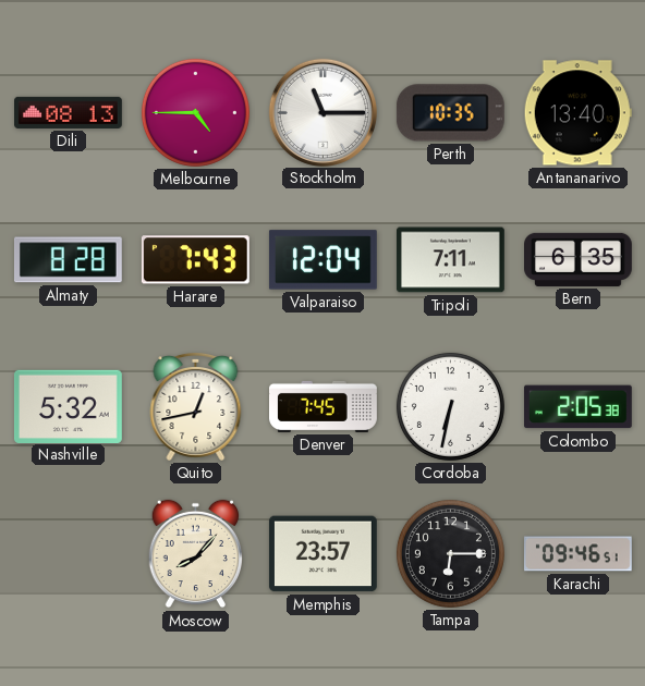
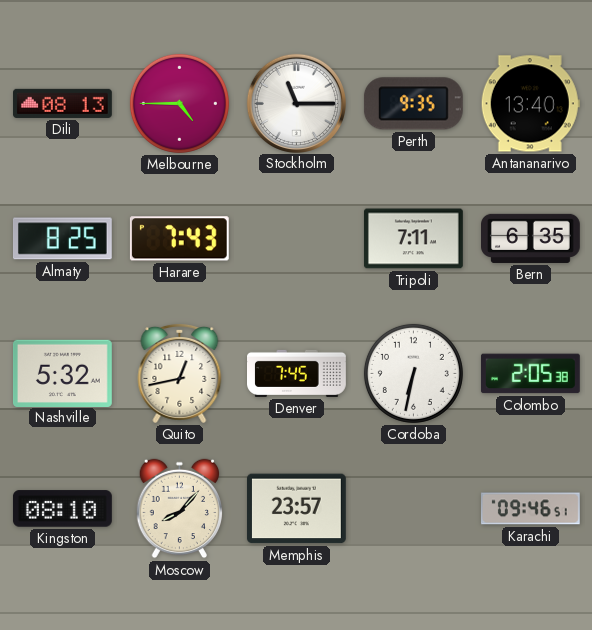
Perth: 10:35 -> 9:35 (413, 104)
Almaty: 8:28 -> 8:25 (62, 239)
Valparaiso: 12:04 -> none (322, 260)
Kingston: none -> 08:10 (62, 509)
Tampa: 6:15 -> none (450, 553)
